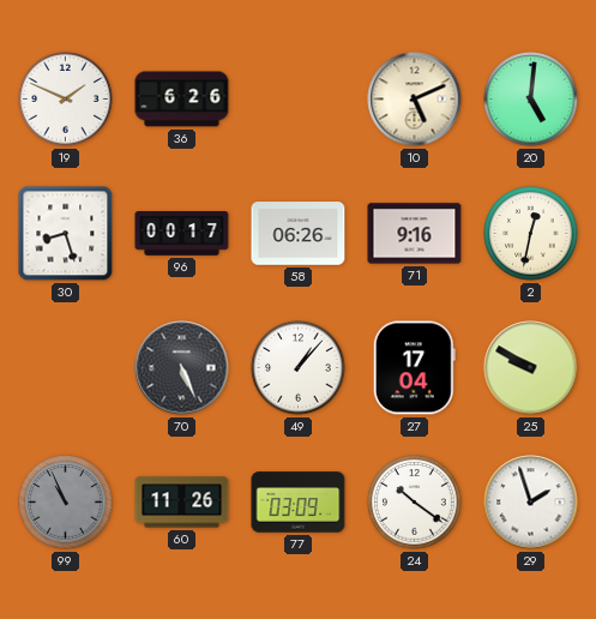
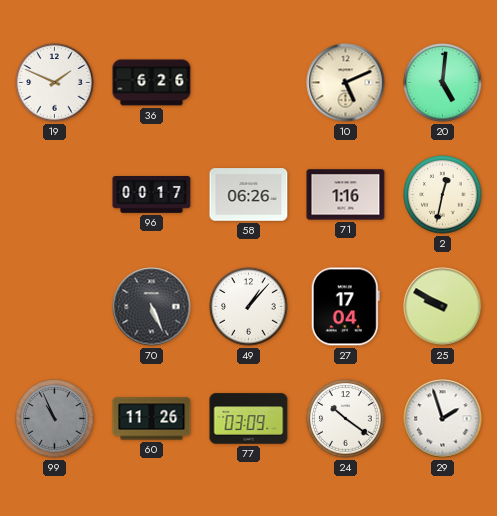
30: 8:27 -> none (66, 234)
71: 9:16 -> 1:16 (346, 195)
